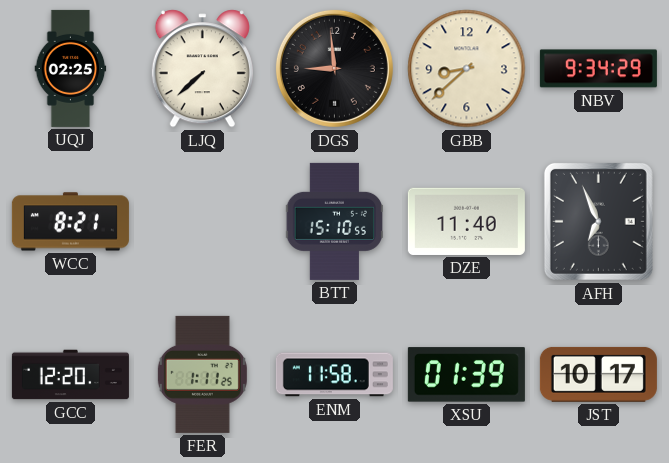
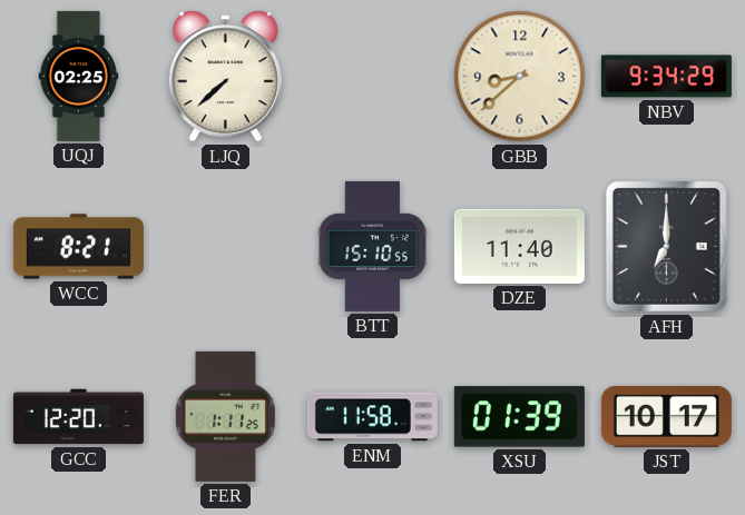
DGS: 8:59 -> none (334, 68)
AFH: 6:56 -> 7:00 (666, 246)
